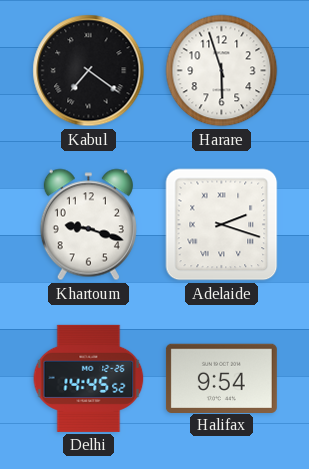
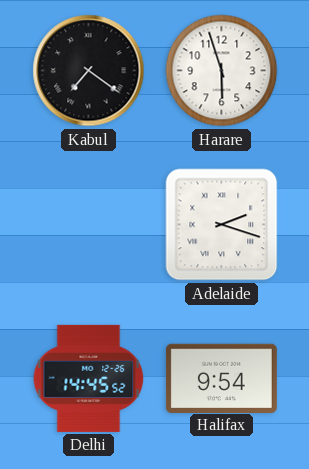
Khartoum: 9:18 -> none (88, 225)
